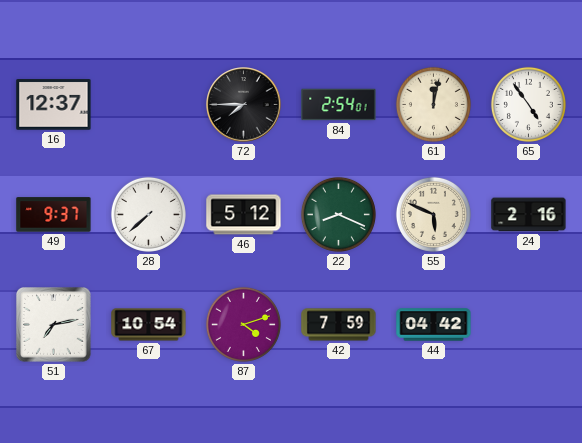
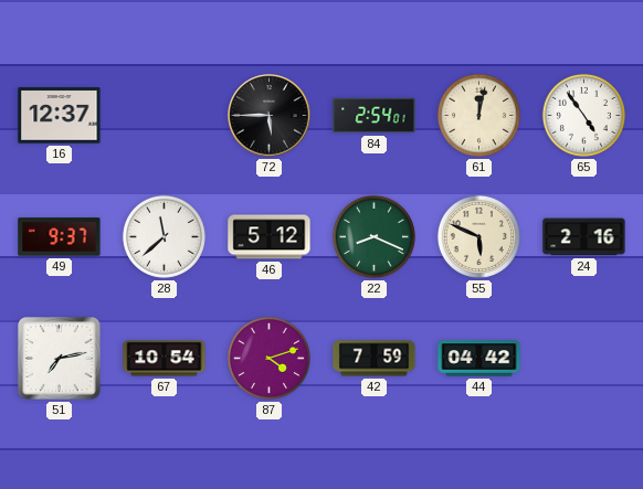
72: 7:45 -> 5:45 (270, 116)
28: 7:38 -> 11:38 (164, 236)
